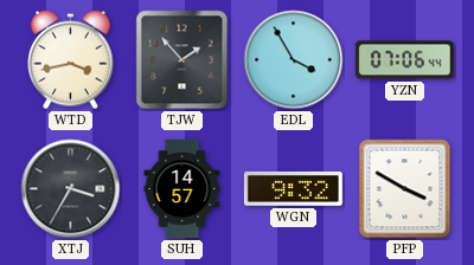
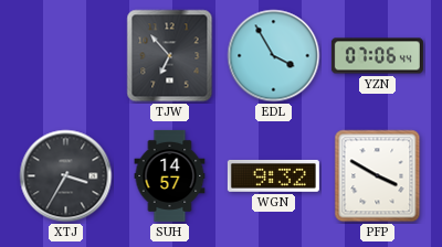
WTD: 3:43 -> none (71, 60)
TJW: 1:53 -> 6:53 (170, 56)
